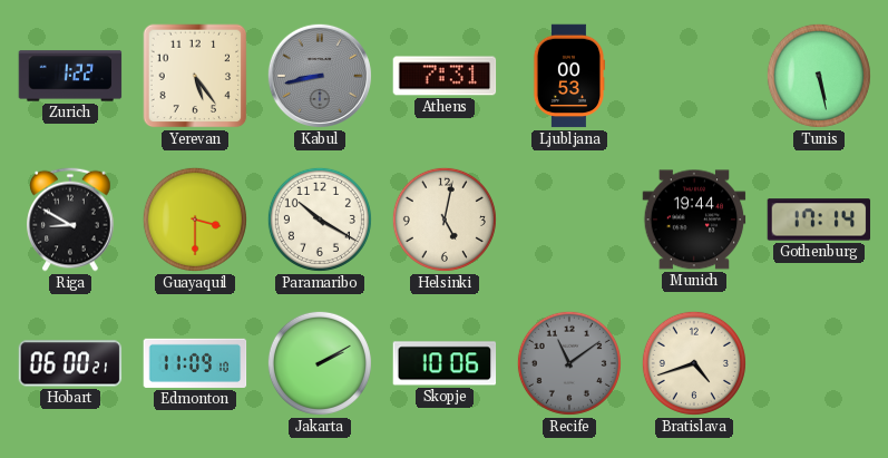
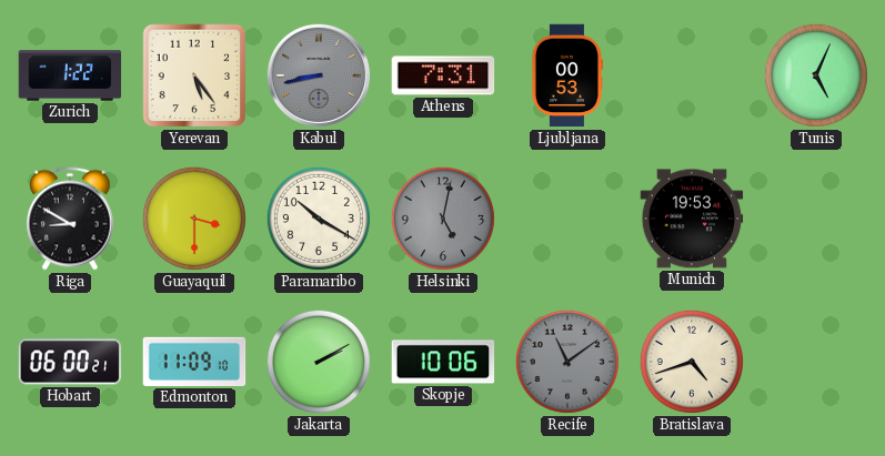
Tunis: 5:28 -> 5:04 (816, 75)
Helsinki dial: cream -> grey (443, 219)
Munich: 19:44 -> 19:53 (692, 219)
Gothenburg: 17:14 -> none (819, 220)
